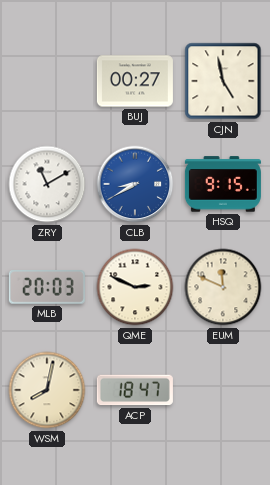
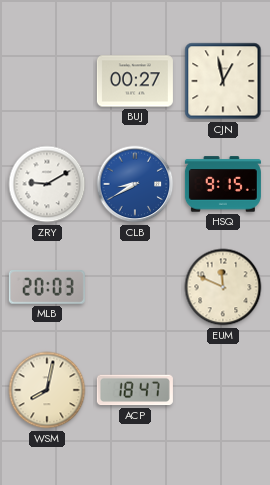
CJN: 4:58 -> 12:58 (223, 81)
ZRY: 11:10 -> 9:10 (47, 184)
QME: 2:49 -> none (135, 287)
